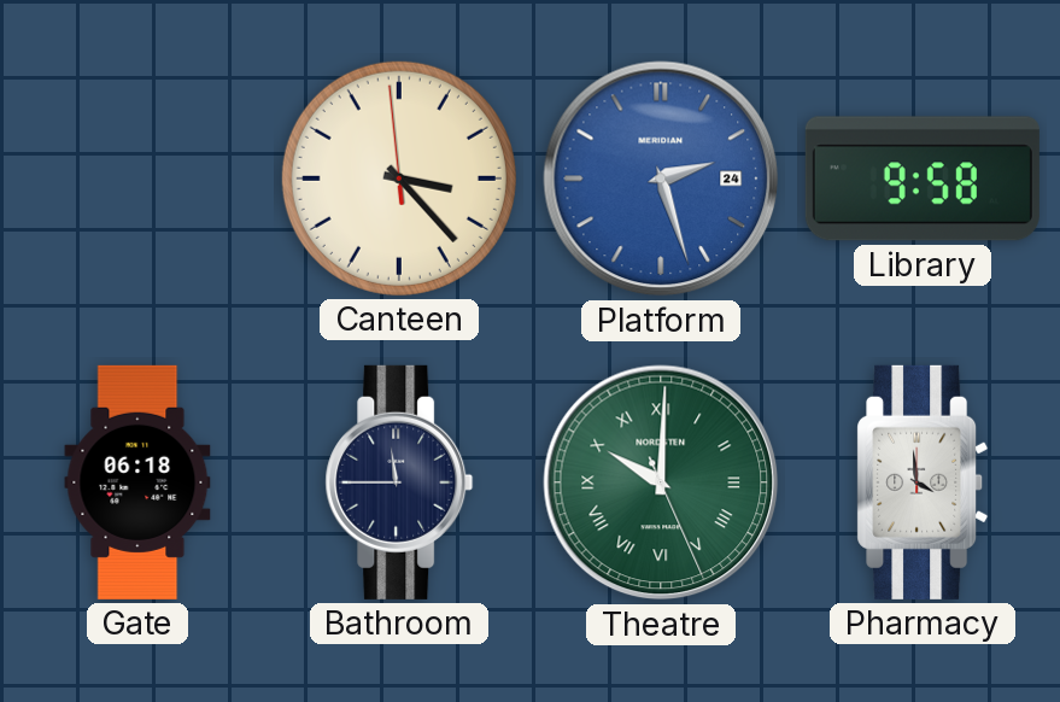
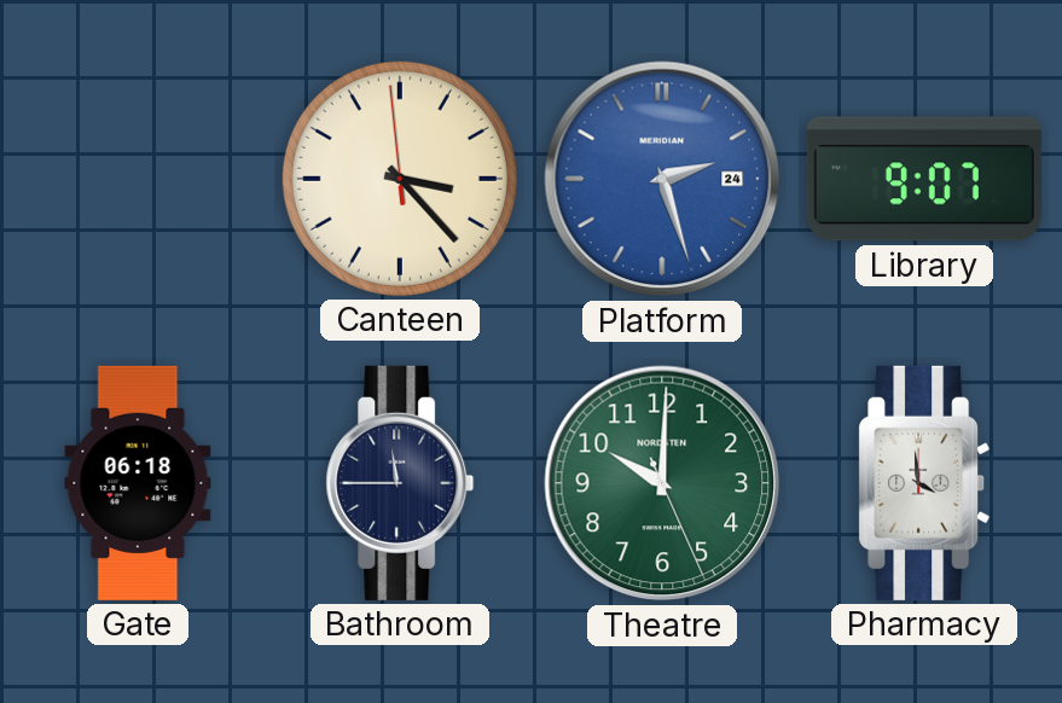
Library: 9:58 -> 9:07 (924, 179)
Theatre numerals: Roman -> Arabic (662, 483)
